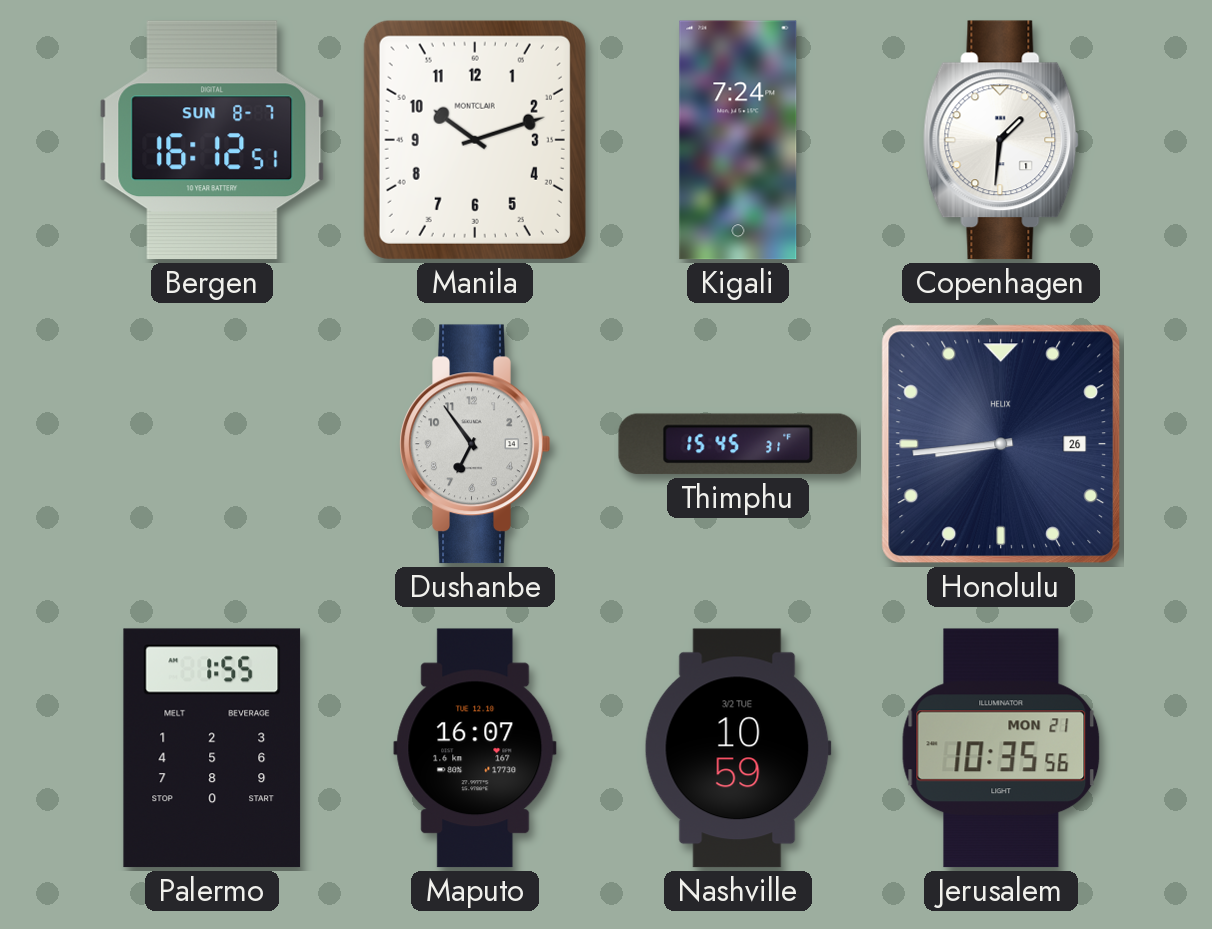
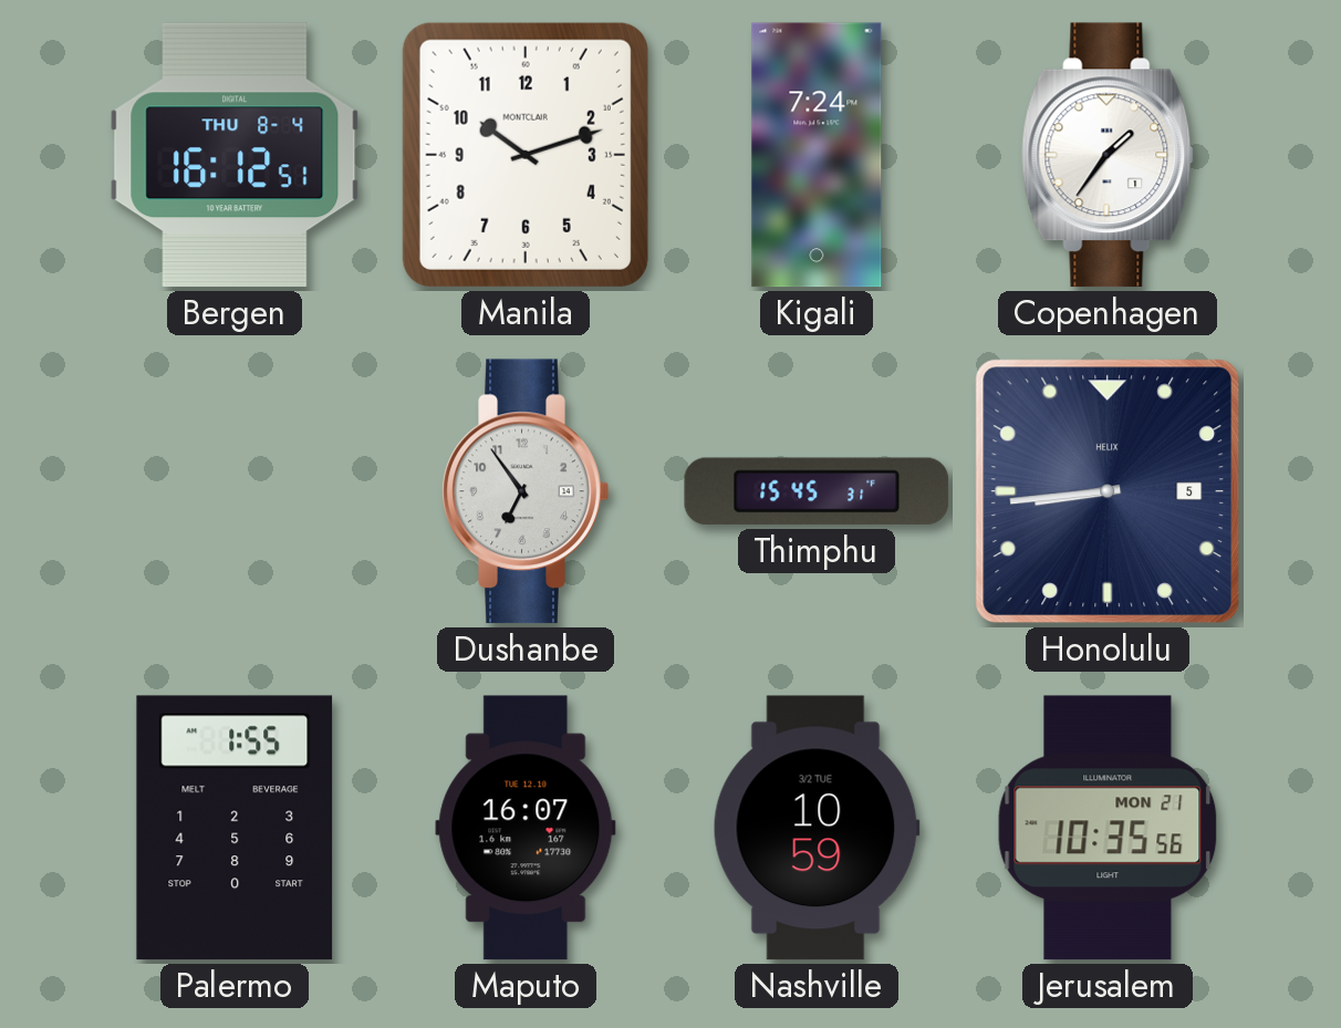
Bergen date: SUN 8-7 -> THU 8-4 (235, 155)
Copenhagen: 1:31 -> 1:36 (1108, 155)
Honolulu date: 26 -> 5 (1108, 491)
